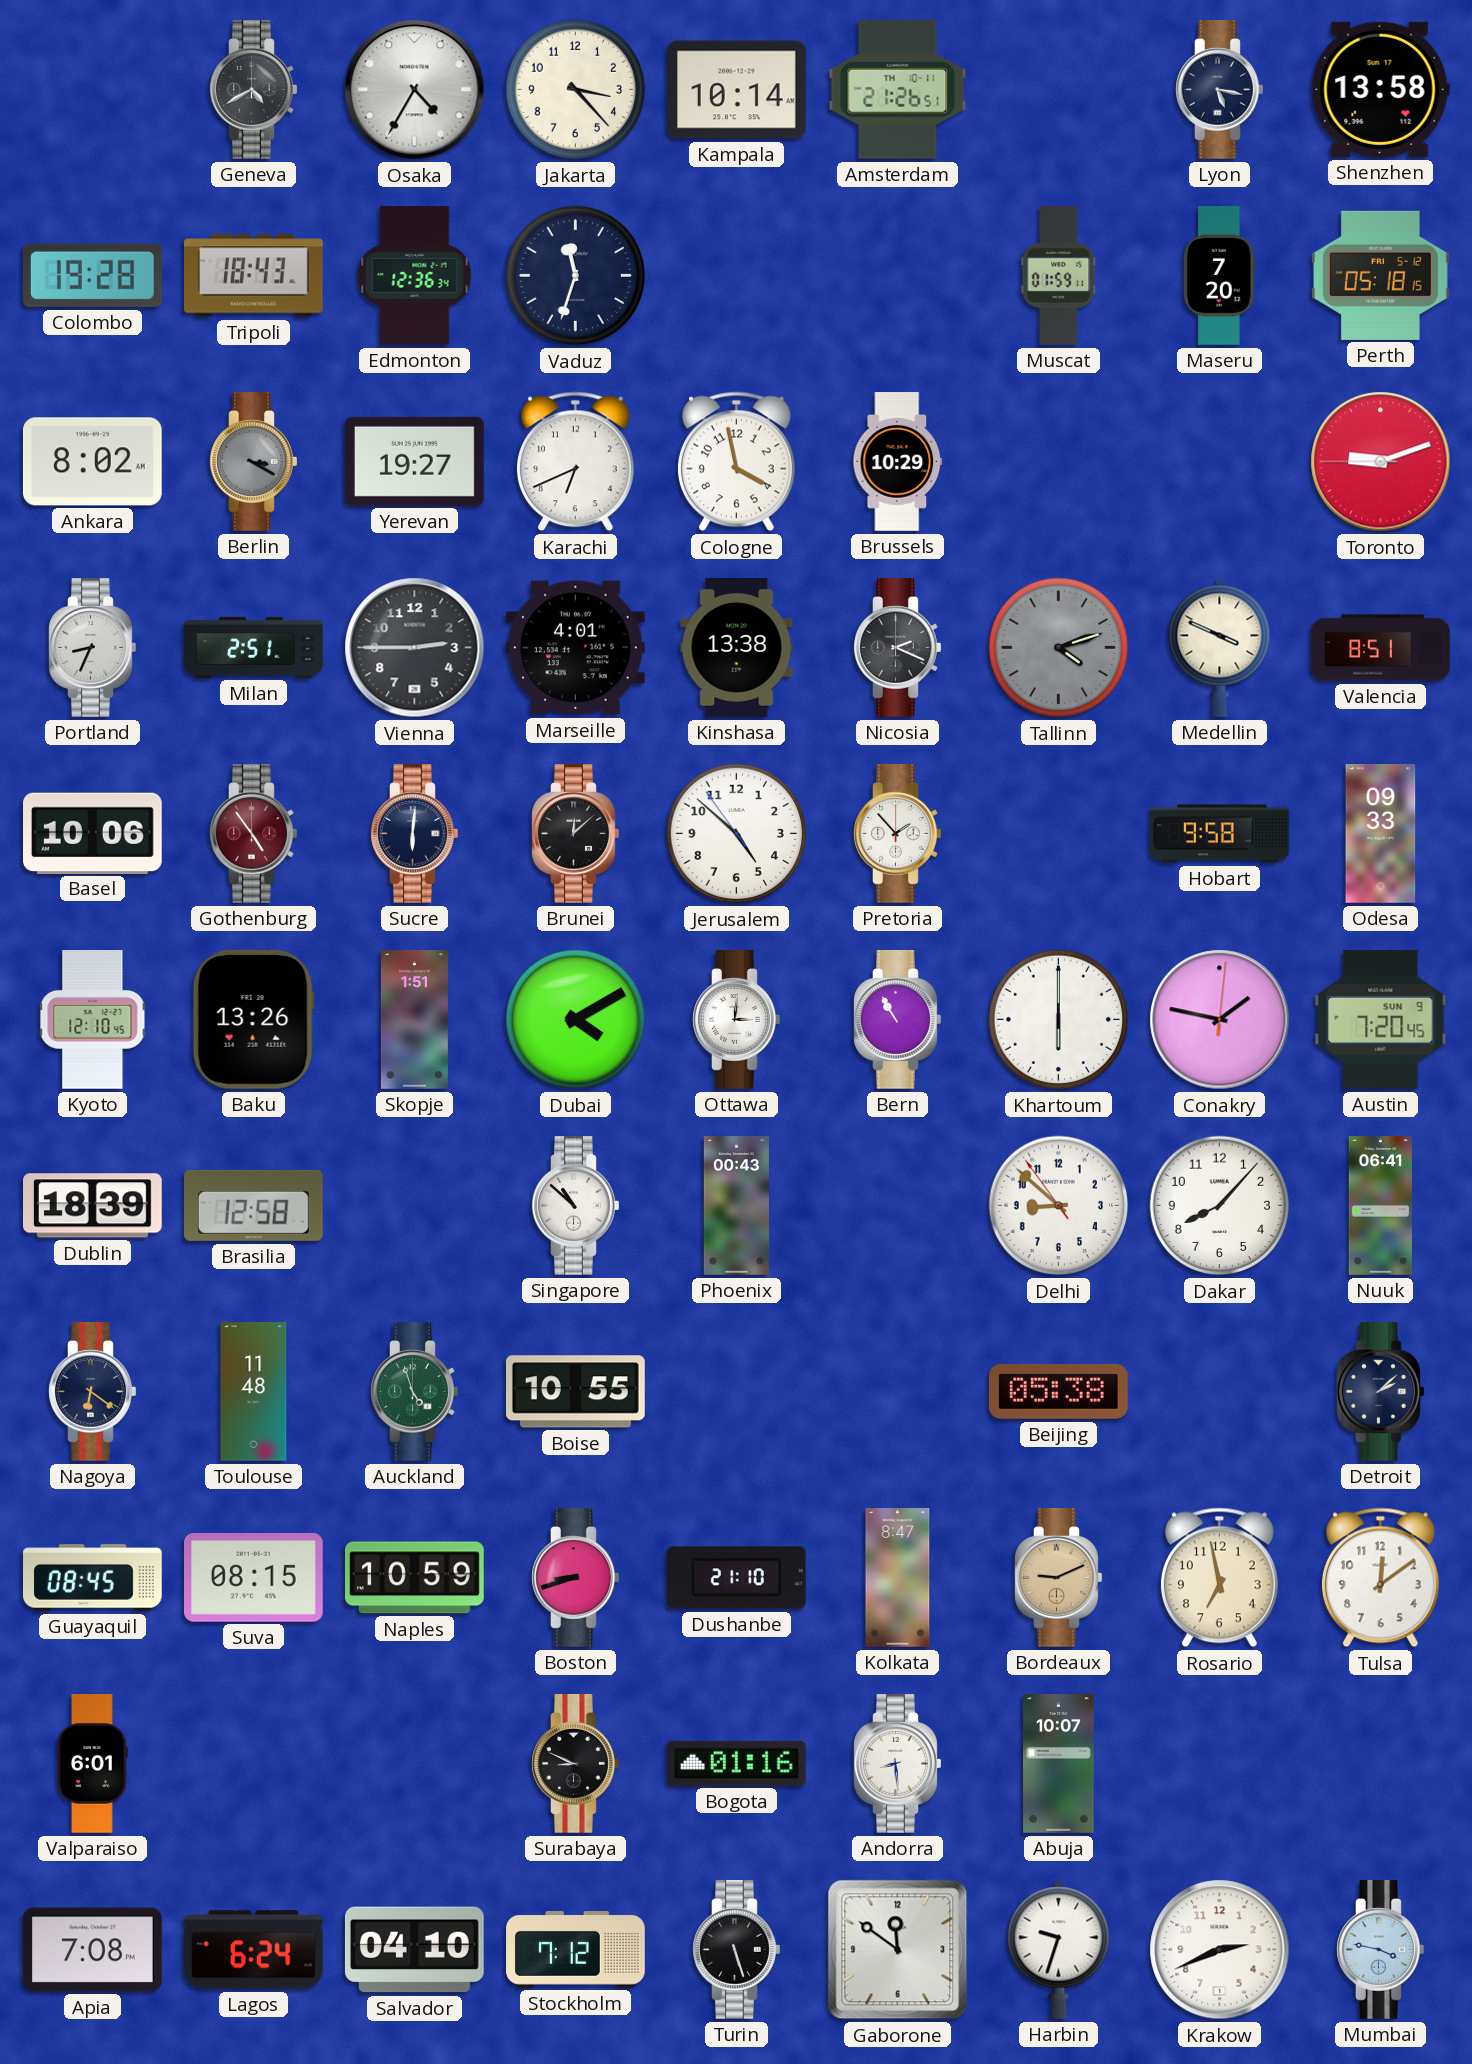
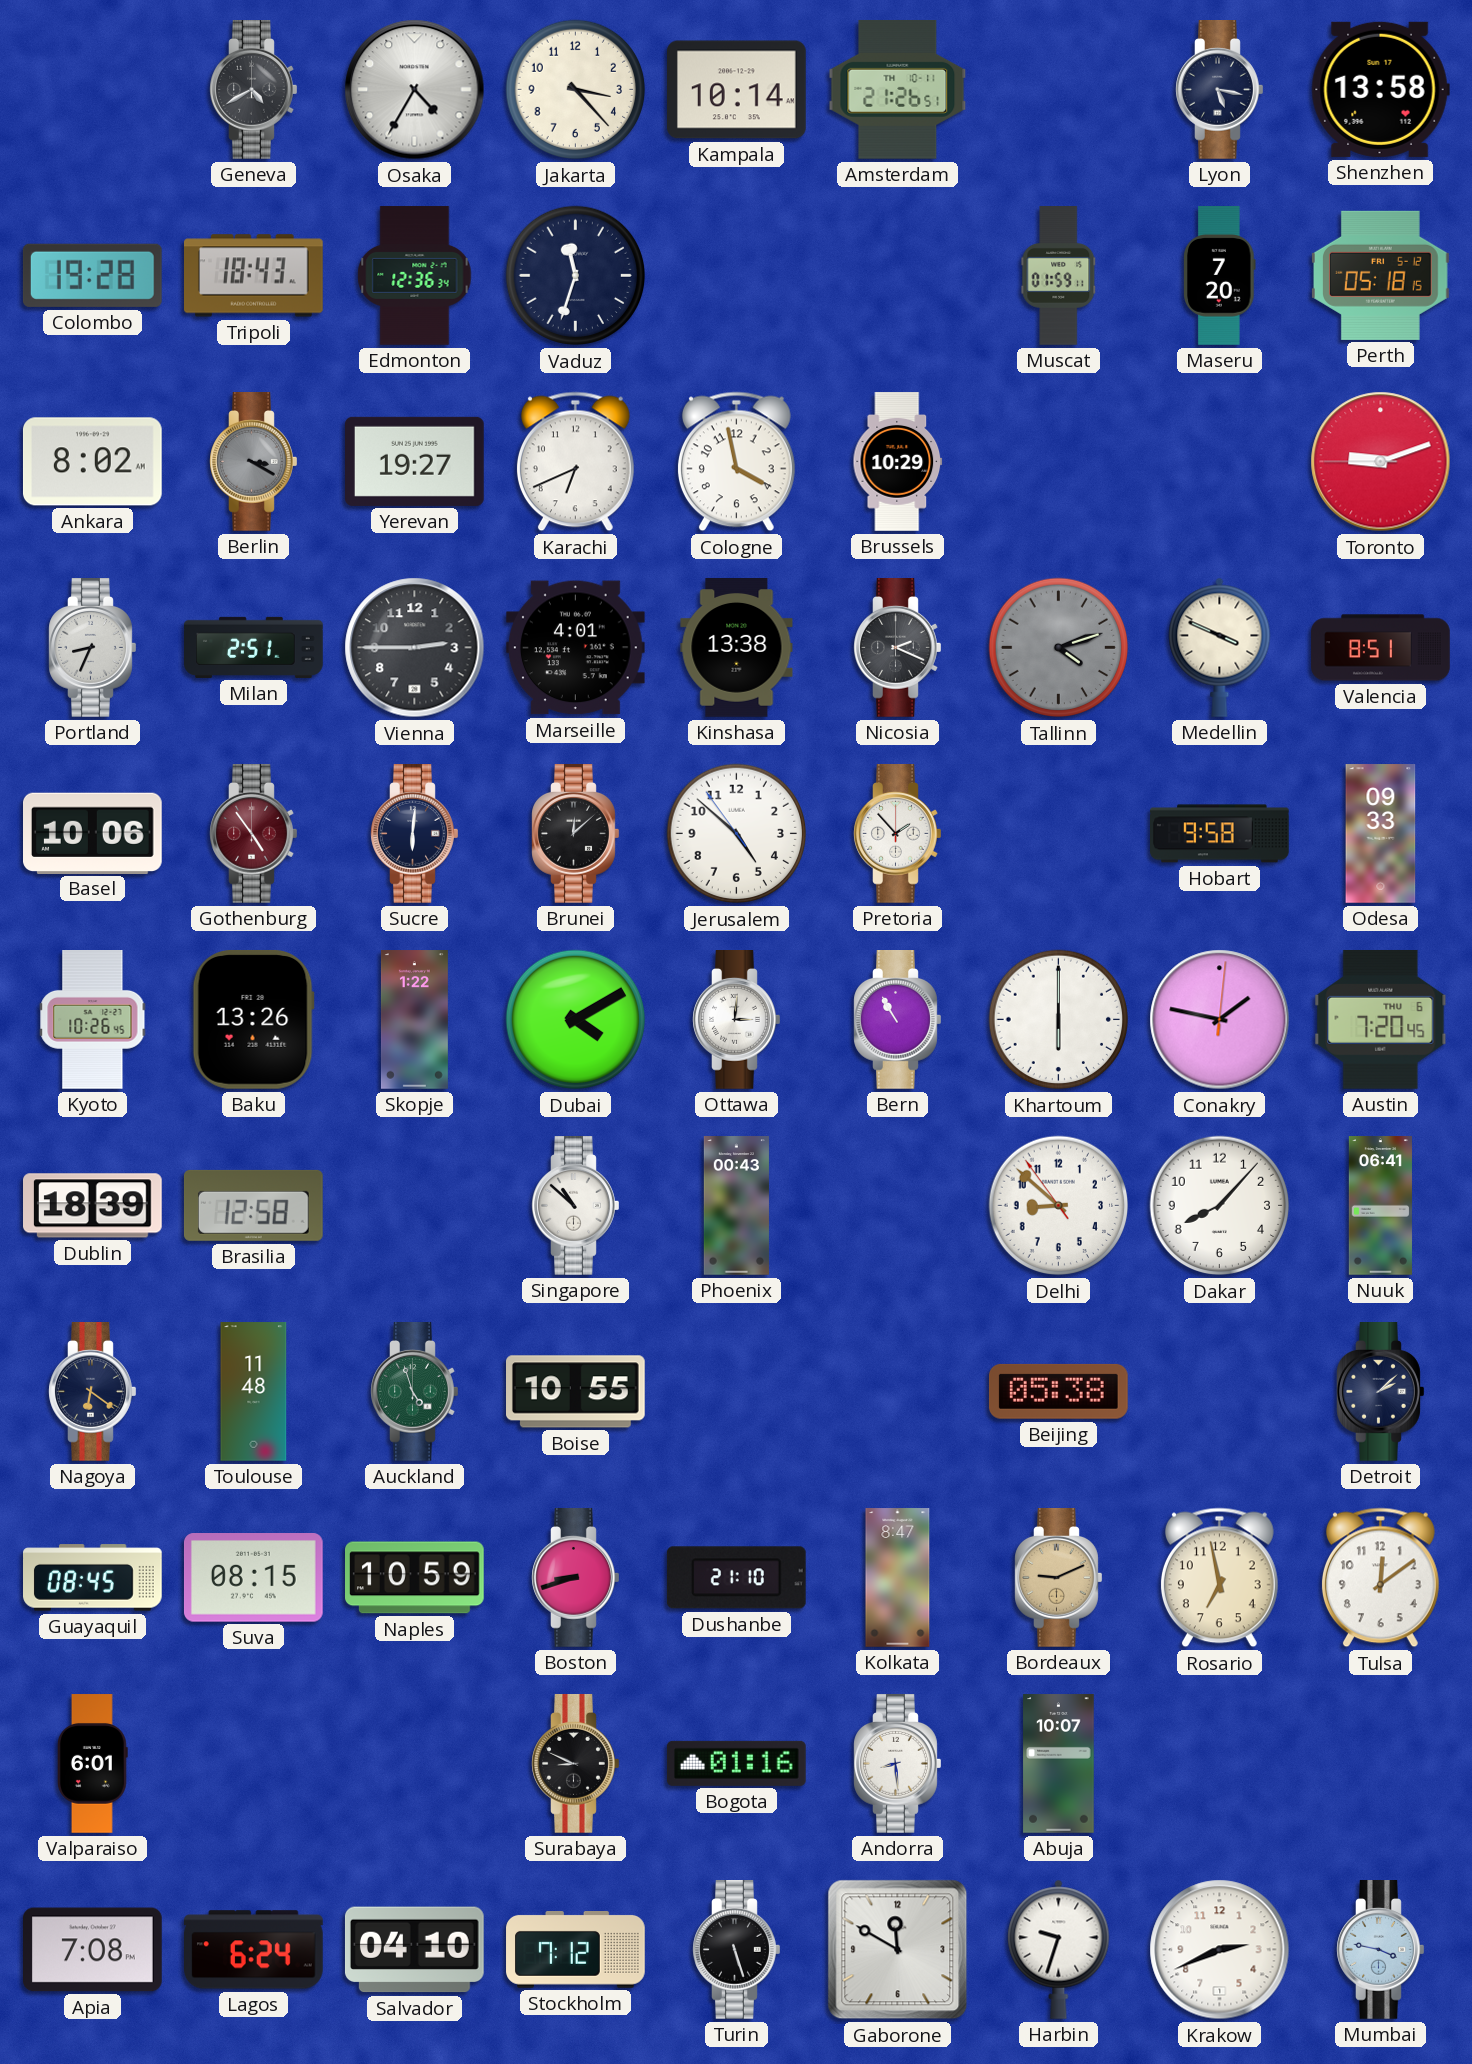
Kyoto: 12:10 -> 10:26 (93, 1020)
Skopje: 1:51 -> 1:22 (414, 1020)
Austin date: SUN 9 -> THU 6 (1381, 1019)
Gaborone: 11:51 -> 11:50 (898, 1950)
